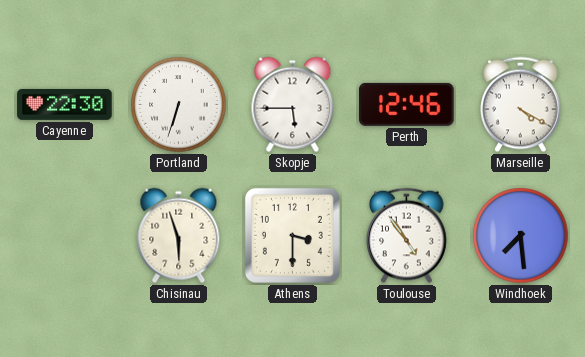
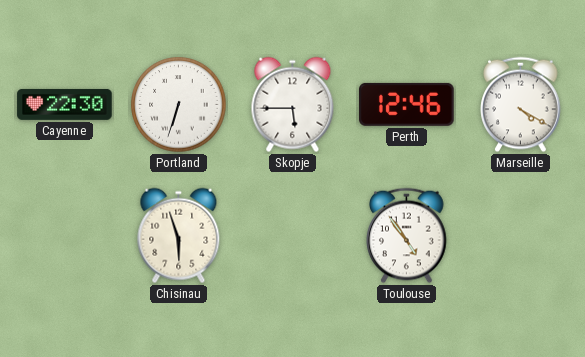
Athens: 3:30 -> none (292, 235)
Windhoek: 7:29 -> none (521, 236)
